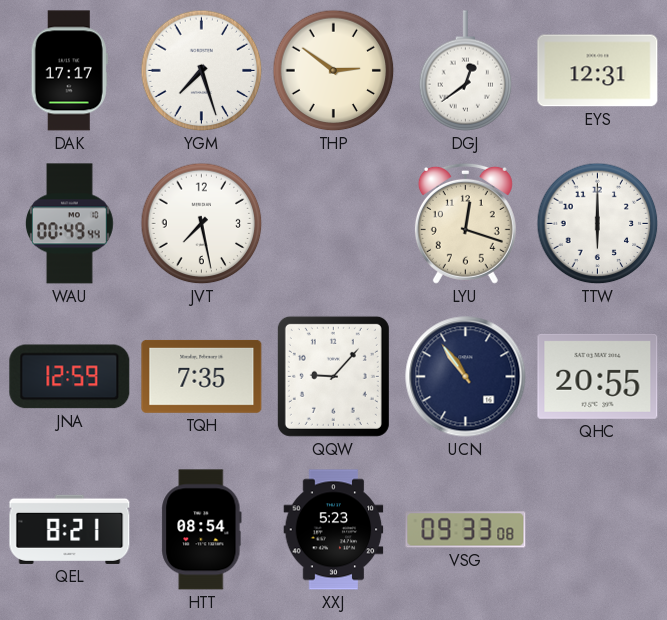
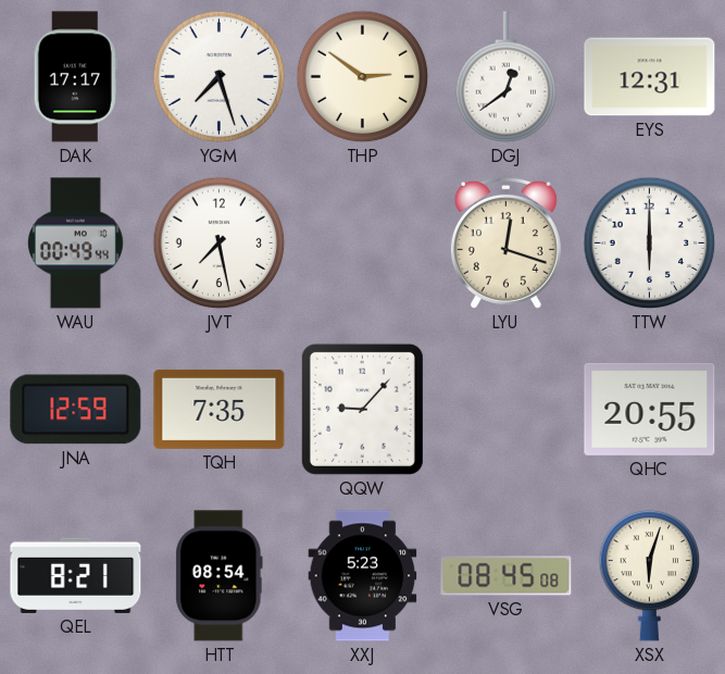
UCN: 10:54 -> none (466, 377)
VSG: 09:33 -> 08:45 (507, 576)
XSX: none -> 6:03 (650, 575)
